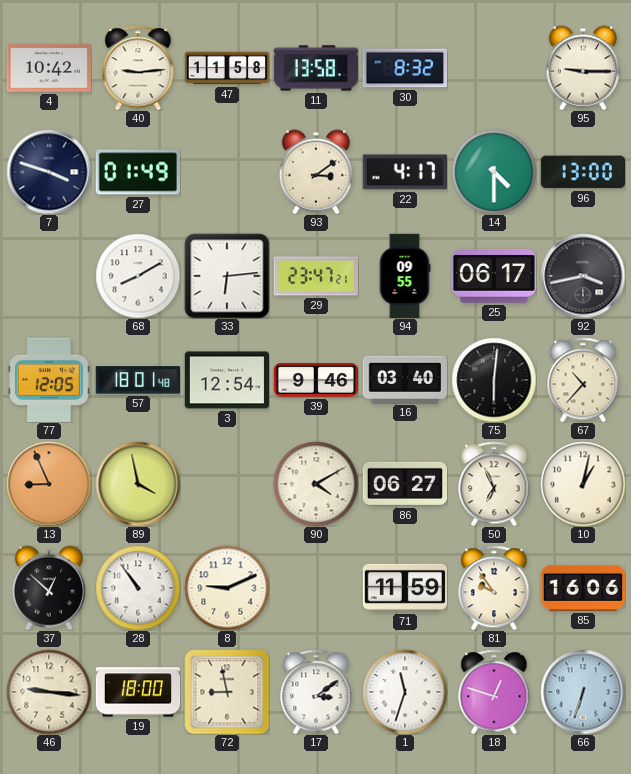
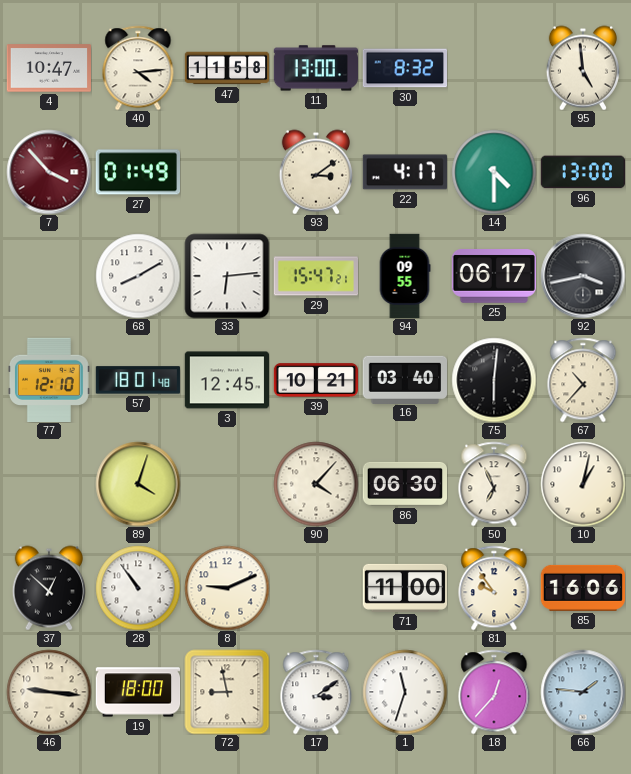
4: 10:42 -> 10:47 (48, 68)
40: 9:14 -> 4:14 (138, 68)
11: 13:58 -> 13:00 (315, 68)
95: 9:15 -> 4:59 (583, 68)
7: 3:48 -> 3:53 (49, 172)
7 dial: navy -> burgundy (49, 172)
29: 23:47 -> 15:47 (316, 276)
77: 12:05 -> 12:10 (49, 379)
3: 12:54 -> 12:45 (226, 380)
39: 9:46 -> 10:21 (315, 380)
13: 8:56 -> none (49, 484)
89: 3:58 -> 4:03 (138, 484)
90: 4:10 -> 4:07 (316, 484)
86: 06:27 -> 06:30 (404, 484)
71: 11:59 -> 11:00 (404, 588)
18: 12:48 -> 12:37 (494, 692)
66: 6:33 -> 1:46 (583, 692)
